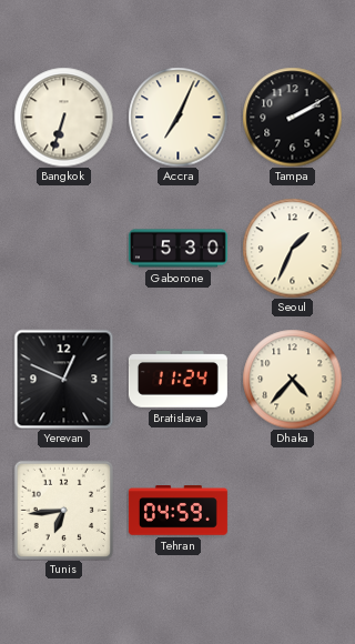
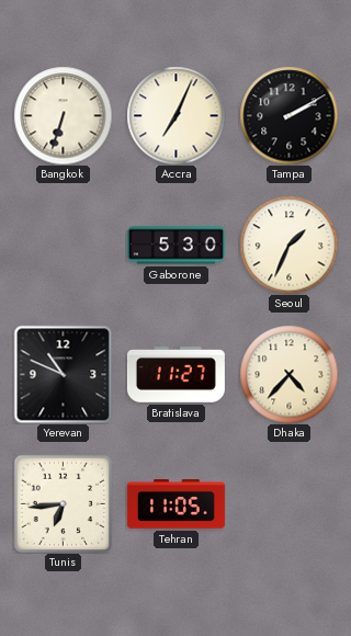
Yerevan: 12:49 -> 10:49 (63, 374)
Bratislava: 11:24 -> 11:27 (175, 375)
Tehran: 04:59 -> 11:05 (175, 504)
